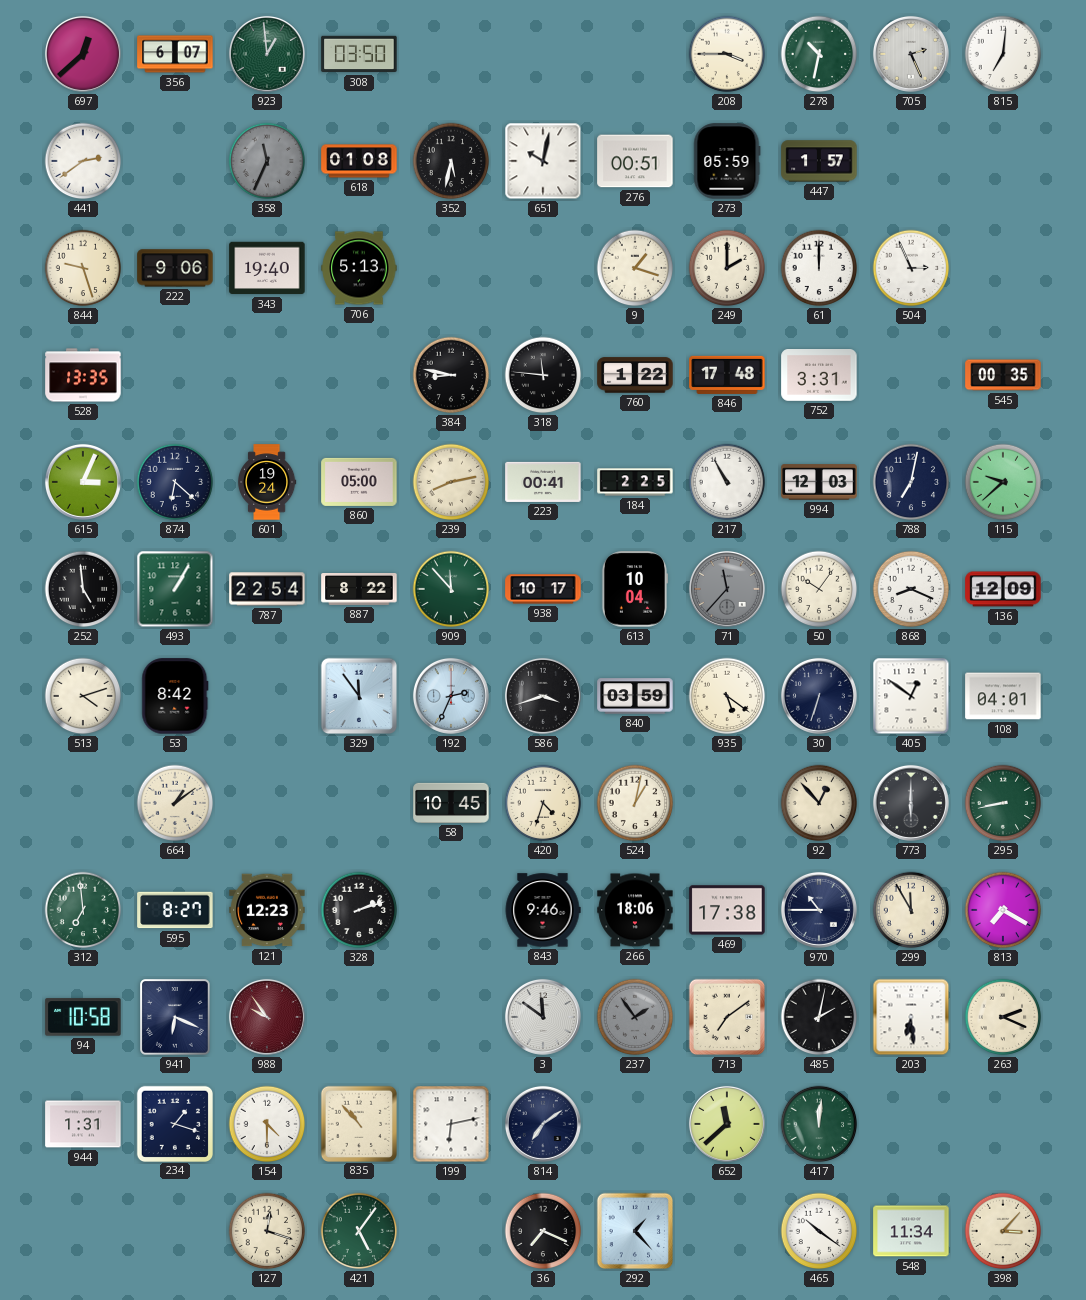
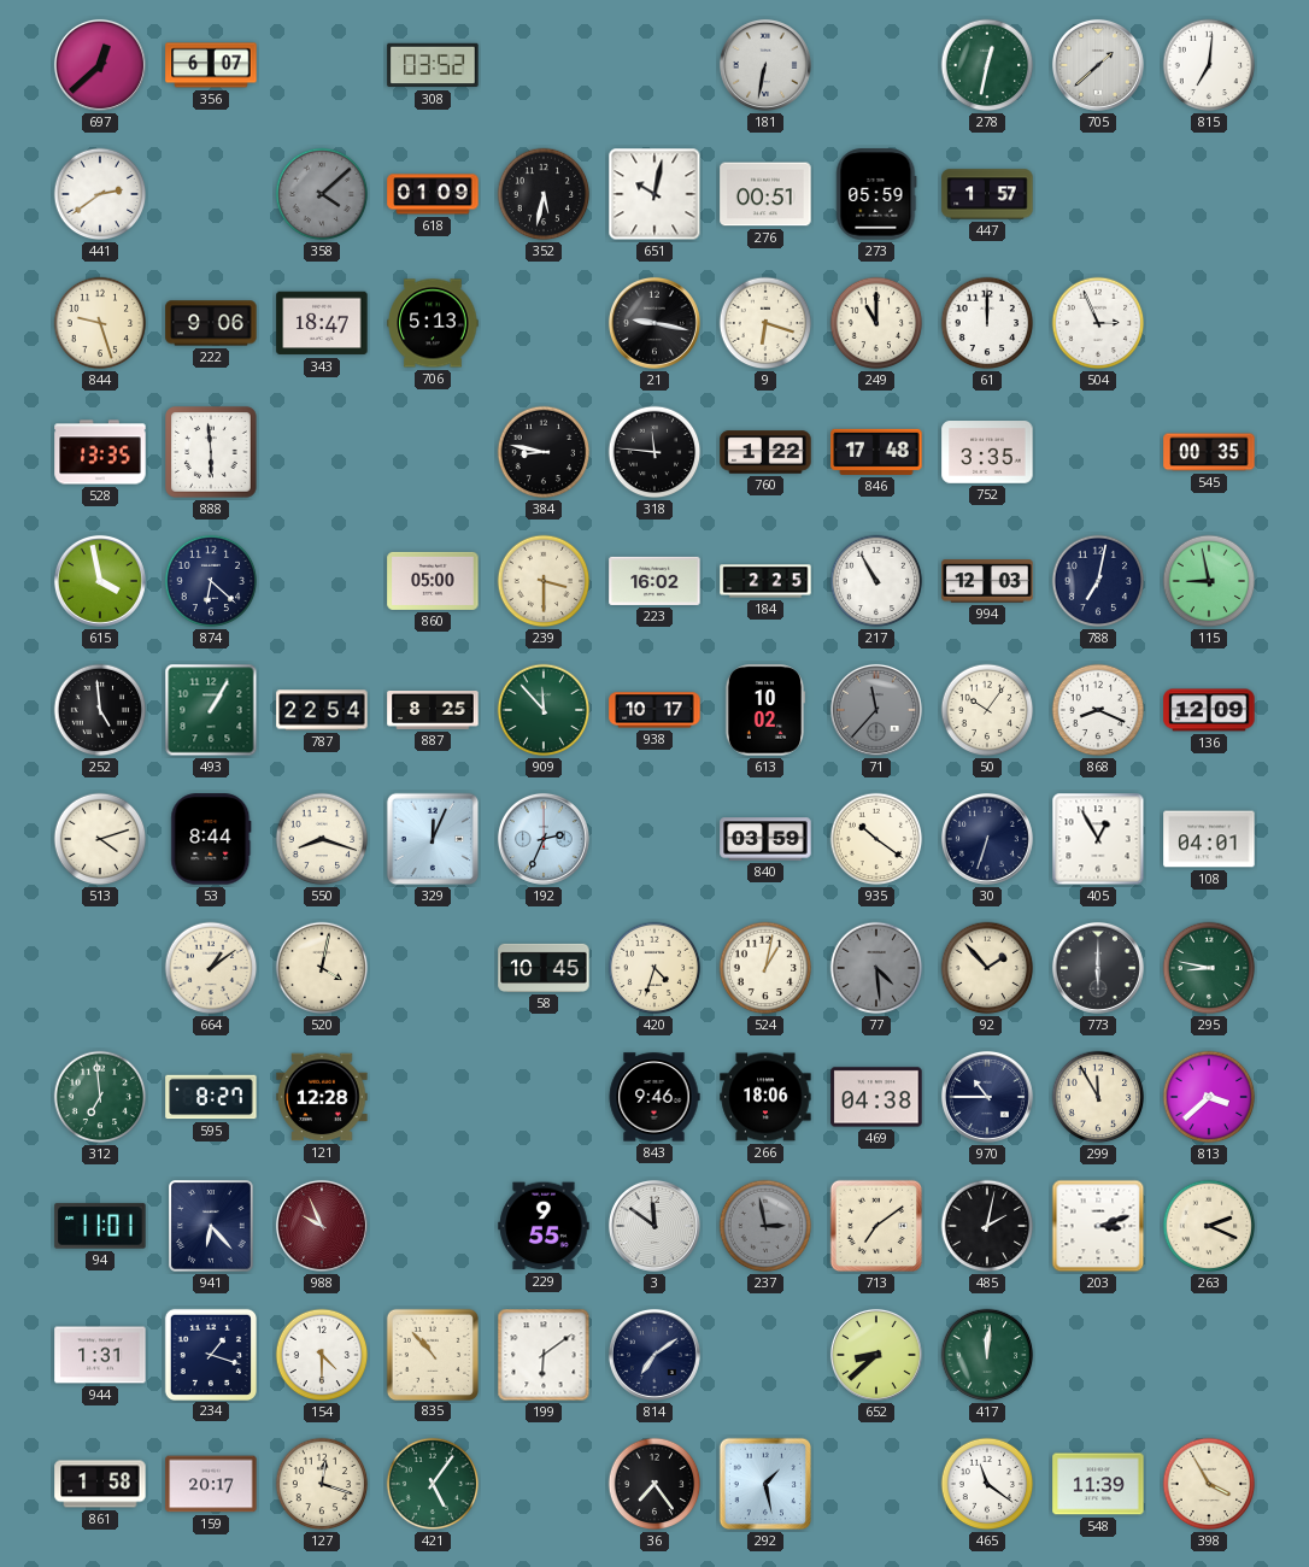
923: 12:59 -> none (267, 54)
308: 03:50 -> 03:52 (433, 65)
181: none -> 6:32 (765, 65)
208: 3:45 -> none (727, 54)
278: 10:32 -> 12:32 (987, 65)
705: 2:26 -> 1:38 (1098, 65)
358: 11:34 -> 4:08 (322, 194)
618: 01:08 -> 01:09 (433, 194)
343: 19:40 -> 18:47 (322, 323)
21: none -> 9:17 (654, 323)
9: 1:18 -> 6:18 (765, 323)
249: 2:00 -> 11:00 (876, 323)
888: none -> 5:59 (212, 453)
752: 3:31 -> 3:35 (987, 453)
615: 3:04 -> 3:58 (100, 581)
601: 19:24 -> none (267, 482)
239: 8:13 -> 3:30 (544, 581)
223: 00:41 -> 16:02 (654, 581)
115: 9:38 -> 8:58 (1209, 581)
887: 8:22 -> 8:25 (433, 711)
613: 10:04 -> 10:02 (765, 710)
53: 8:42 -> 8:44 (211, 839)
550: none -> 8:18 (322, 839)
329: 11:54 -> 12:04 (433, 839)
586: 3:42 -> none (543, 696)
935: 5:21 -> 10:21 (876, 839)
405: 12:51 -> 12:55 (1098, 839)
520: none -> 4:02 (322, 968)
77: none -> 4:29 (876, 968)
92: 12:53 -> 1:53 (987, 968)
295: 8:43 -> 8:47 (1209, 968)
121: 12:23 -> 12:28 (322, 1097)
328: 2:12 -> none (359, 910)
469: 17:38 -> 04:38 (876, 1097)
813: 7:20 -> 3:38 (1209, 1097)
94: 10:58 -> 11:01 (100, 1226)
941: 6:19 -> 6:23 (212, 1227)
988: 9:54 -> 9:56 (322, 1226)
229: none -> 9:55 (544, 1226)
237: 1:54 -> 2:58 (765, 1226)
203: 6:29 -> 3:12 (1098, 1226)
199: 6:13 -> 6:09 (544, 1355)
652: 11:38 -> 8:38 (876, 1355)
861: none -> 1:58 (100, 1484)
159: none -> 20:17 (211, 1484)
36: 7:19 -> 7:24 (654, 1484)
292: 1:23 -> 1:28 (765, 1484)
465: 10:21 -> 11:21 (987, 1484)
548: 11:34 -> 11:39 (1098, 1484)
398: 3:07 -> 3:55 (1209, 1484)
